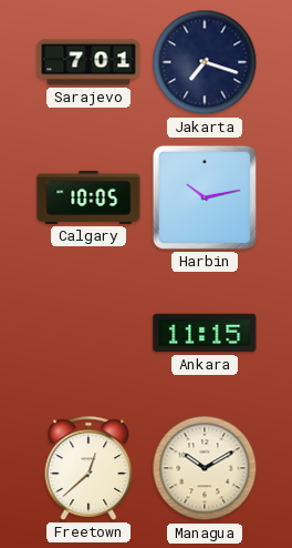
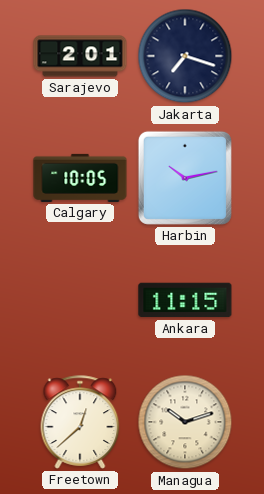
Sarajevo: 7:01 -> 2:01 (80, 56)
Managua: 10:10 -> 10:12 (185, 422)
